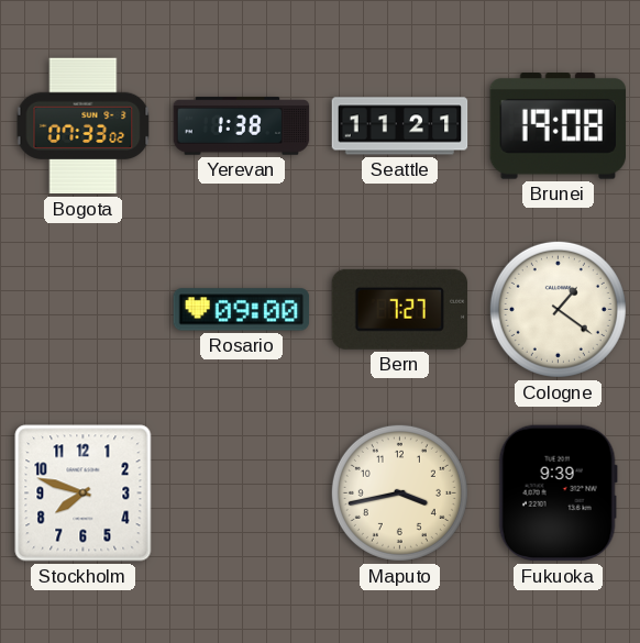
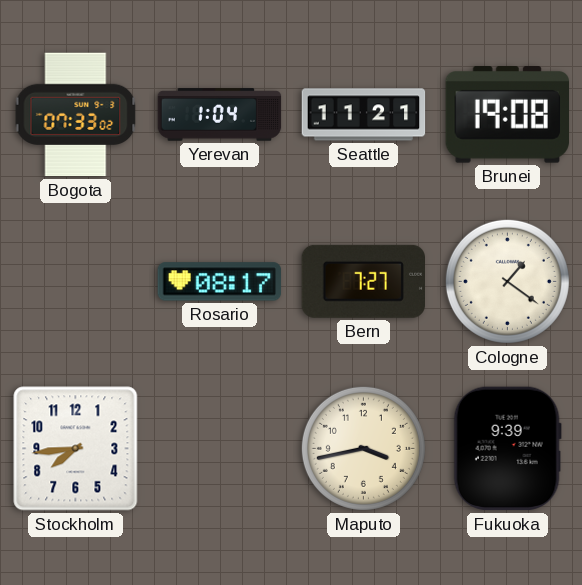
Yerevan: 1:38 -> 1:04 (220, 115)
Rosario: 09:00 -> 08:17 (220, 282)
Stockholm: 7:48 -> 7:44 (76, 449)
